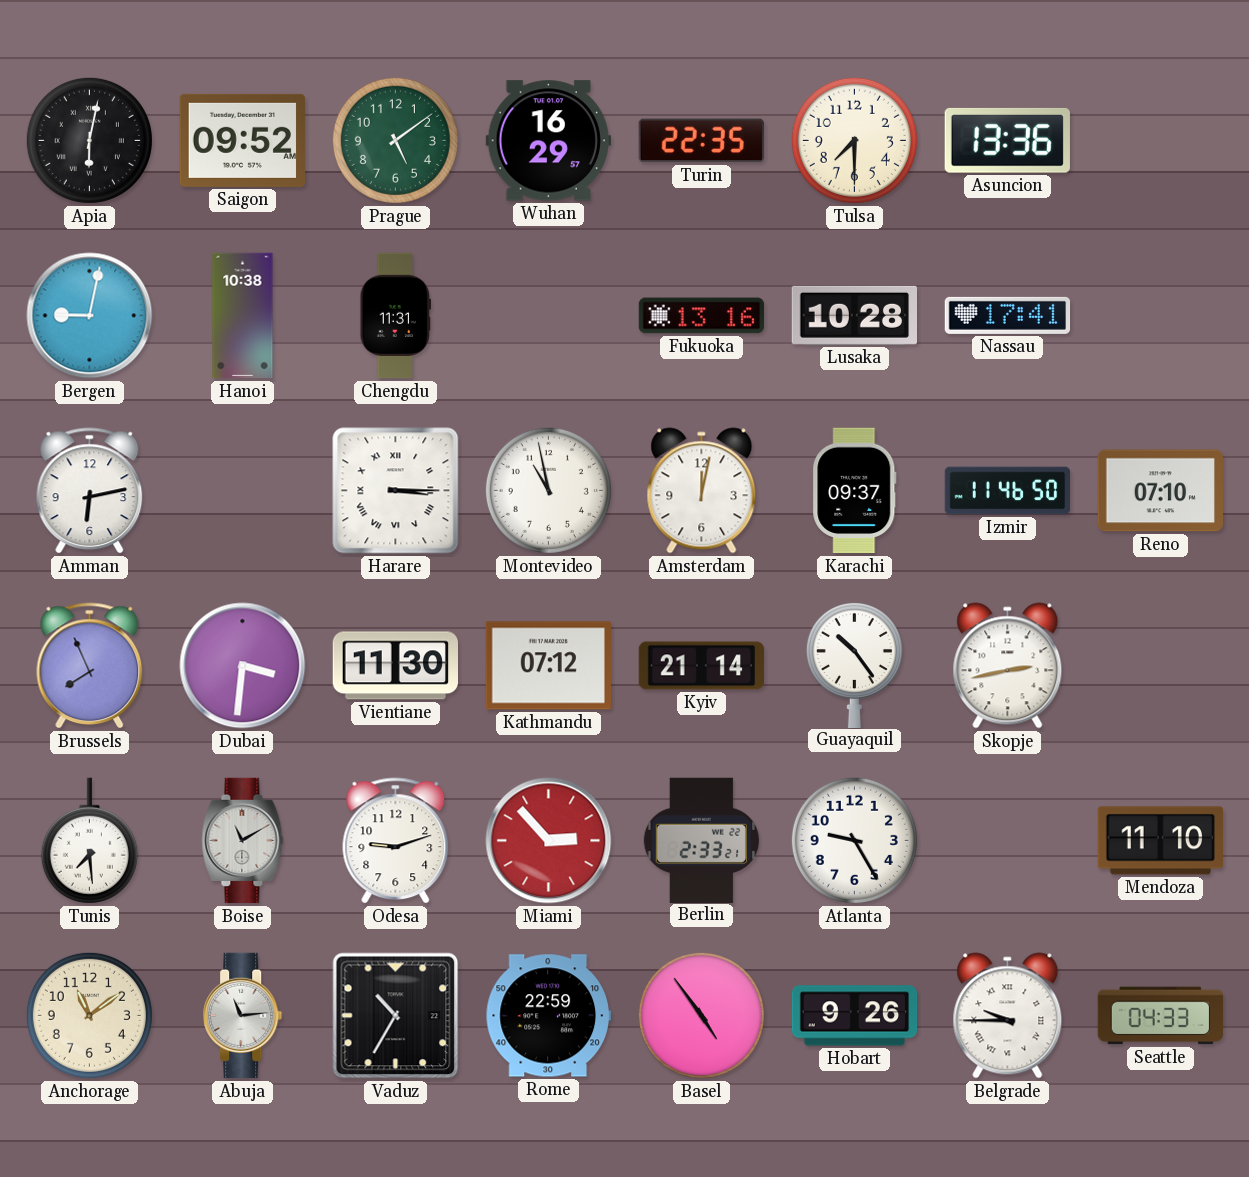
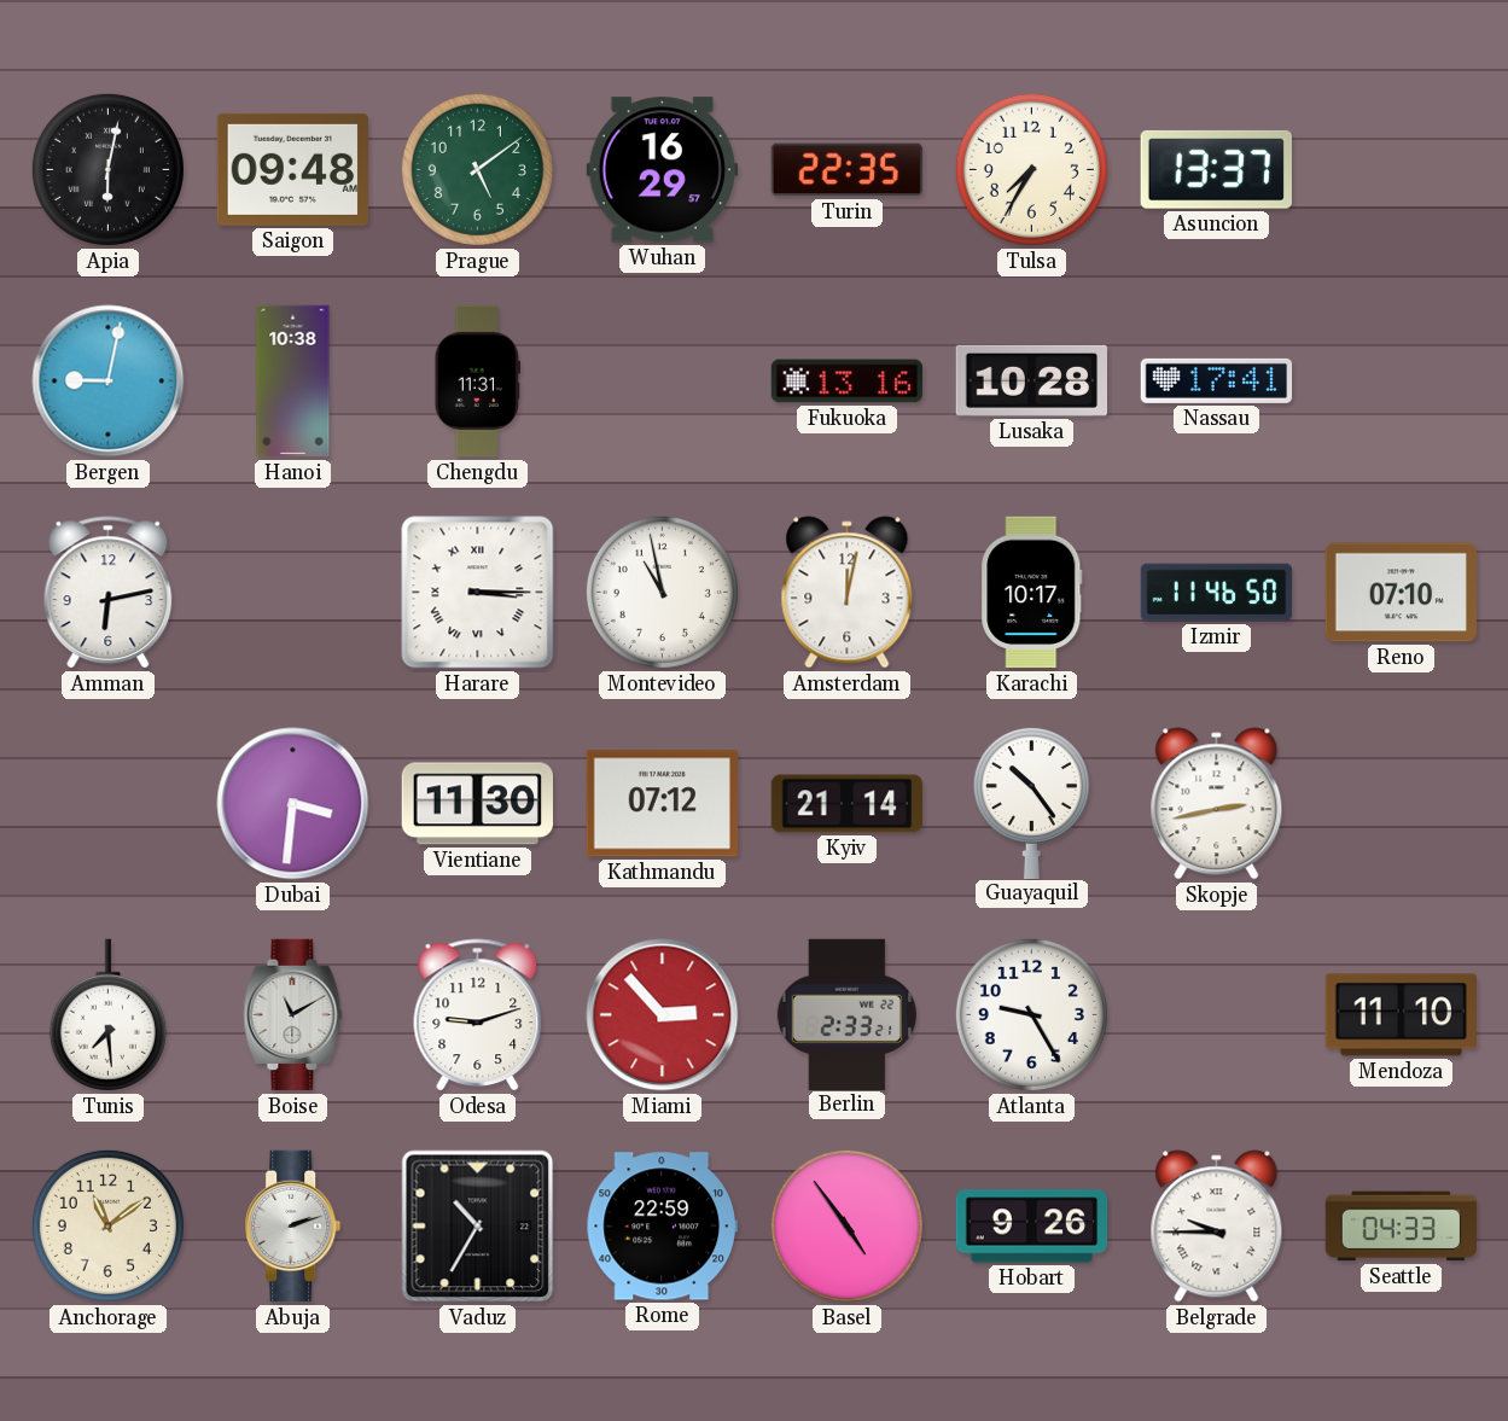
Saigon: 09:52 -> 09:48 (292, 169)
Tulsa: 7:30 -> 7:35 (1031, 169)
Asuncion: 13:36 -> 13:37 (1216, 169)
Karachi: 09:37 -> 10:17 (1032, 593)
Brussels: 7:56 -> none (90, 666)
Abuja: 11:14 -> 2:12 (293, 1227)
